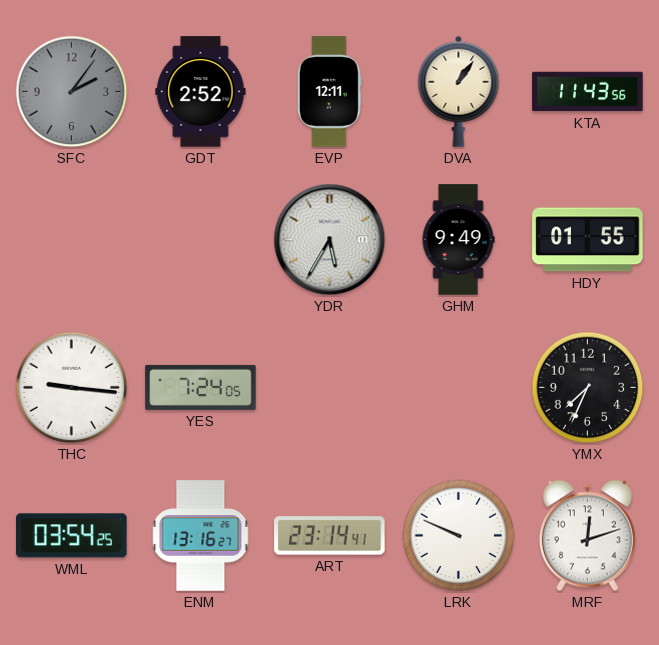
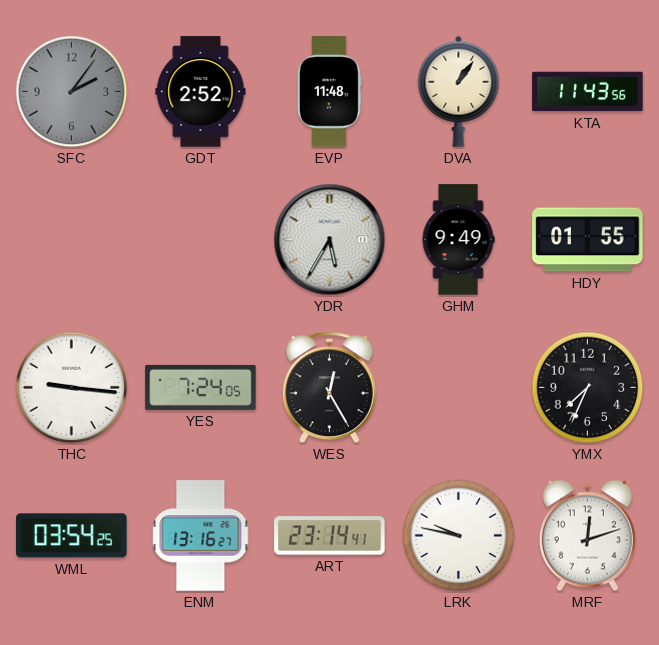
EVP: 12:11 -> 11:48 (330, 92)
WES: none -> 12:25 (329, 388)
LRK: 9:49 -> 9:47 (459, 536)
